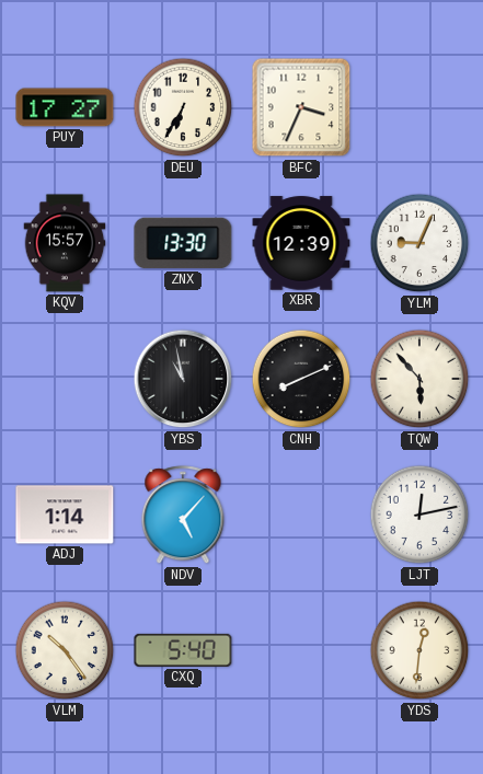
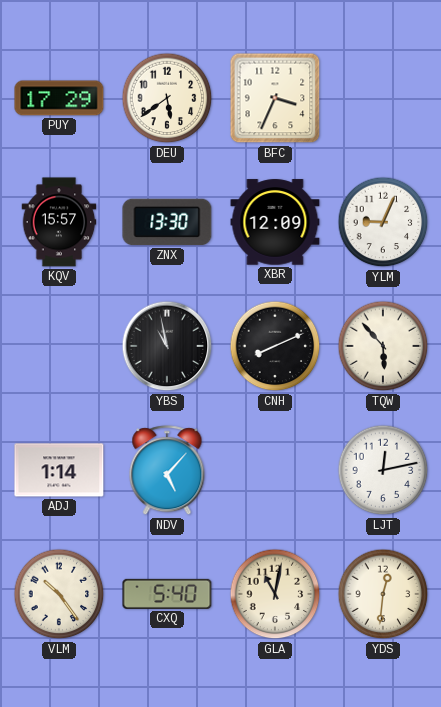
PUY: 17:27 -> 17:29 (59, 98)
DEU: 6:35 -> 5:39 (167, 98)
XBR: 12:39 -> 12:09 (275, 222)
GLA: none -> 11:02 (275, 594)
